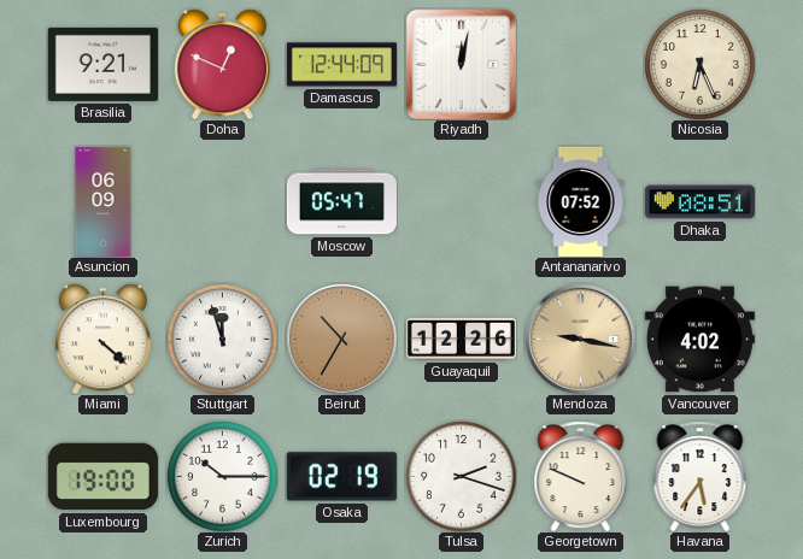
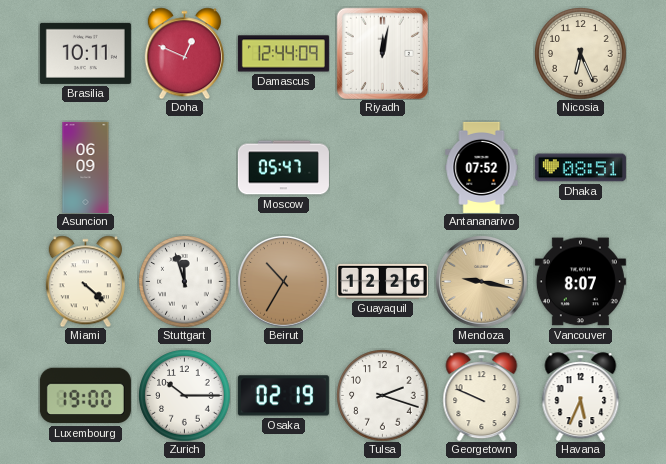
Brasilia: 9:21 -> 10:11 (85, 53)
Vancouver: 4:02 -> 8:07 (580, 282)
Havana: 5:36 -> 5:34 (581, 395)
